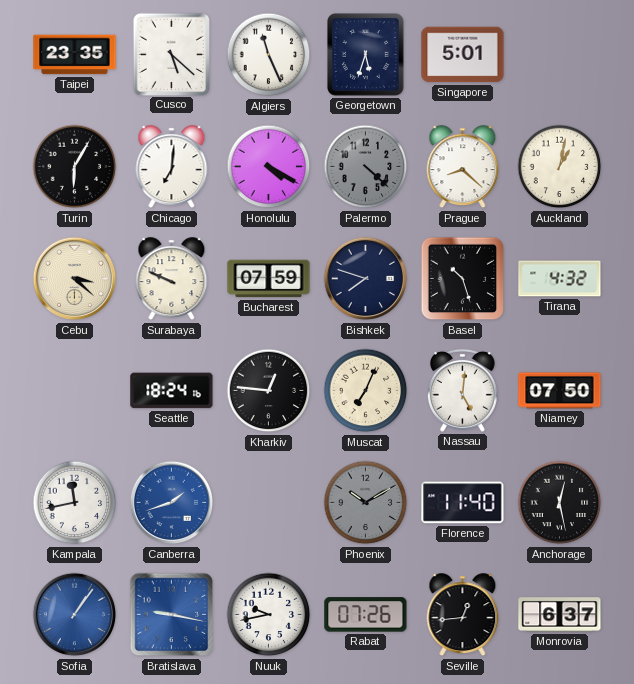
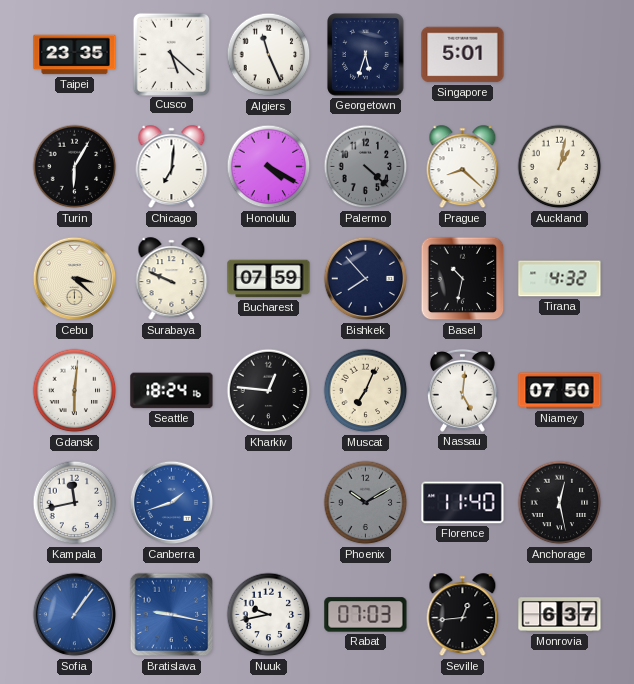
Bishkek: 7:48 -> 7:53 (366, 279)
Basel: 10:27 -> 10:32 (463, 279)
Gdansk: none -> 6:01 (75, 391)
Rabat: 07:26 -> 07:03 (366, 615)
